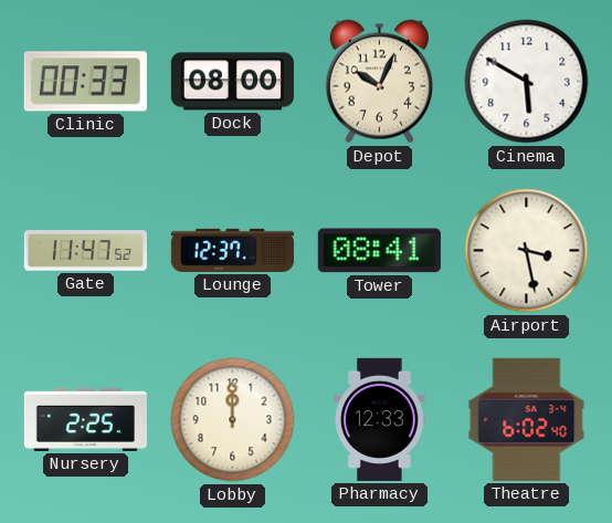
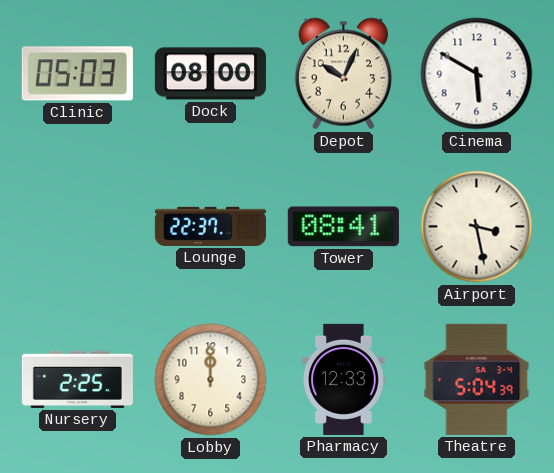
Clinic: 00:33 -> 05:03 (77, 74)
Gate: 11:47 -> none (85, 251)
Lounge: 12:37 -> 22:37 (210, 226)
Theatre: 6:02 -> 5:04 (477, 379)
